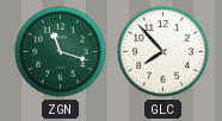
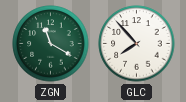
ZGN: 11:18 -> 11:20 (51, 44)
